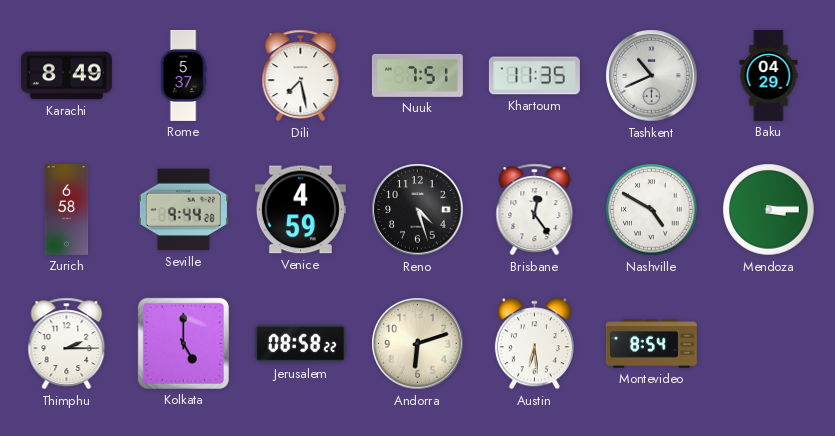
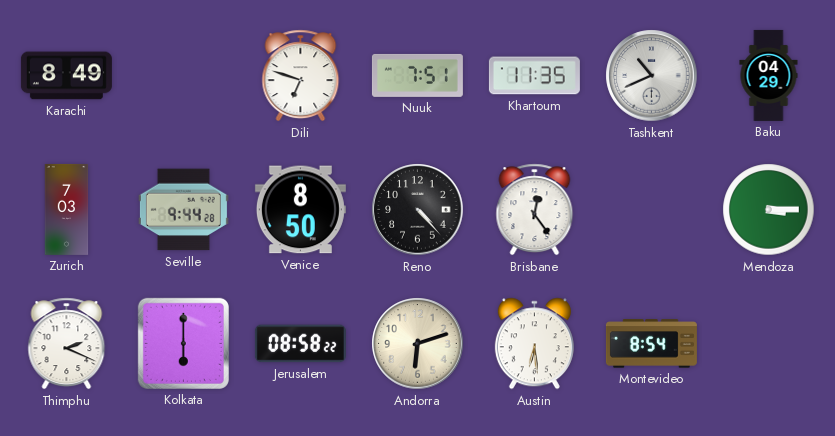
Rome: 5:37 -> none (183, 75)
Dili: 7:28 -> 6:48 (301, 76)
Zurich: 6:58 -> 7:03 (67, 209)
Venice: 4:59 -> 8:50 (300, 210)
Reno: 4:27 -> 4:23 (418, 210)
Nashville: 4:50 -> none (652, 210)
Thimphu: 2:15 -> 2:19 (67, 344)
Kolkata: 5:00 -> 6:00 (183, 343)
